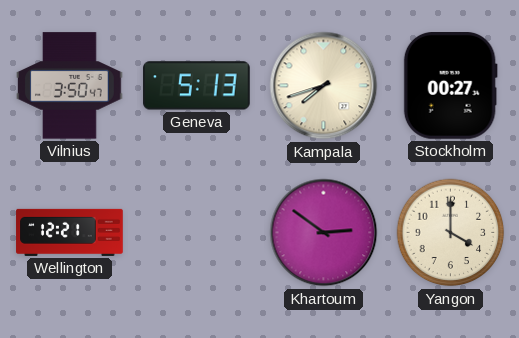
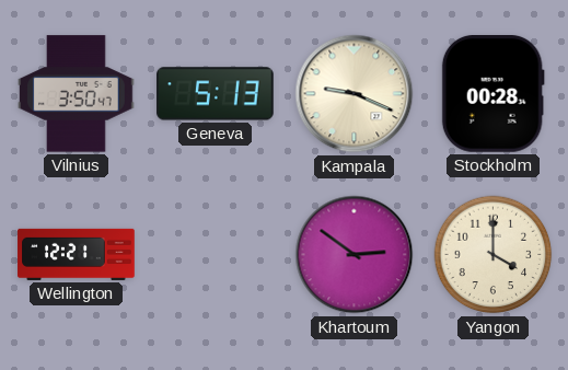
Kampala: 7:42 -> 9:19 (355, 94)
Stockholm: 00:27 -> 00:28 (492, 94)
